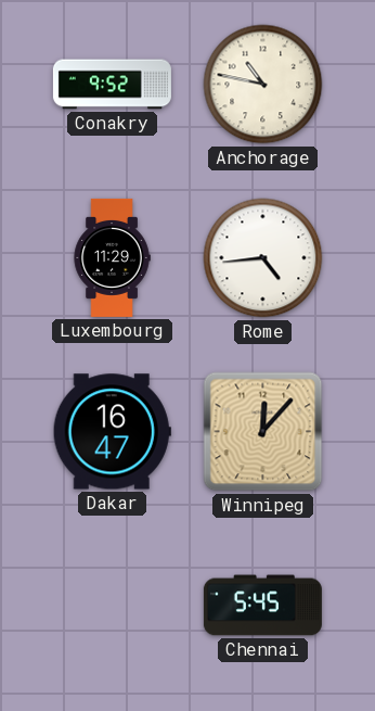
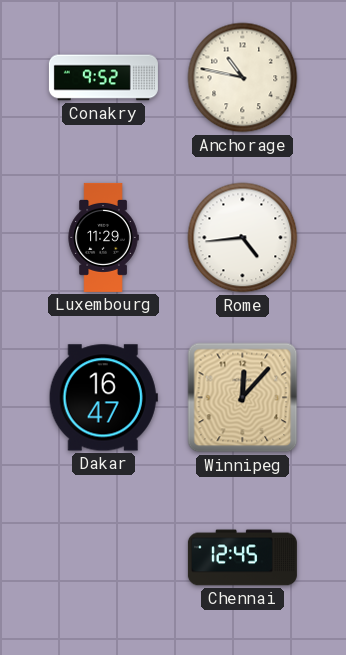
Chennai: 5:45 -> 12:45 (242, 558)
